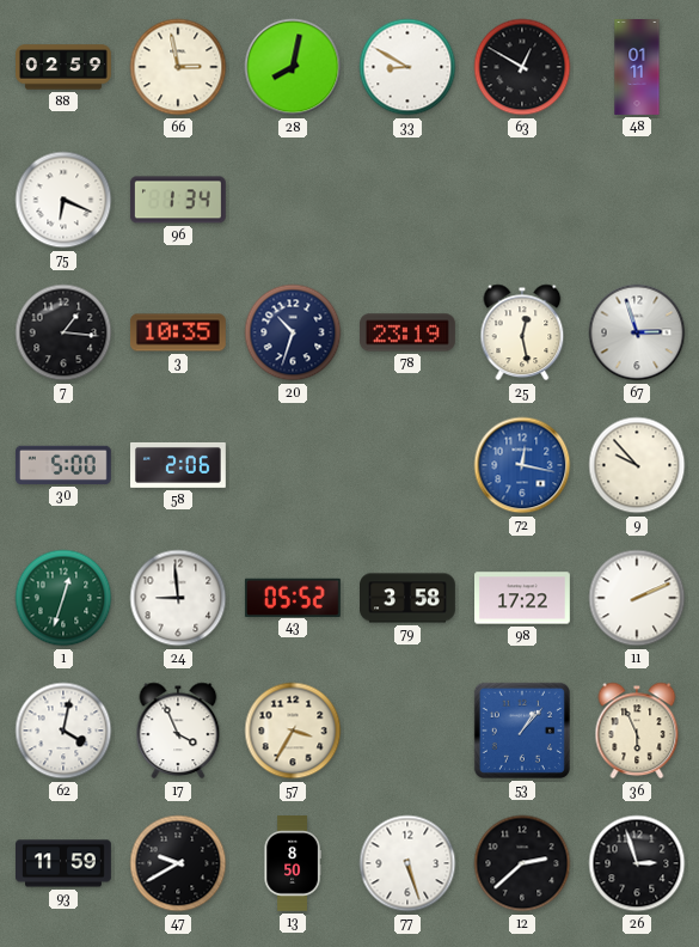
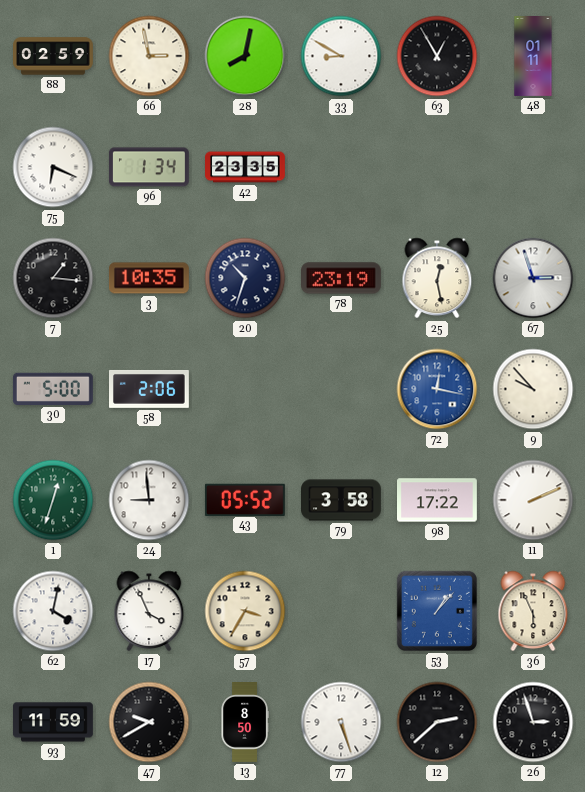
63: 12:50 -> 12:55 (437, 56)
42: none -> 23:35 (245, 167)
